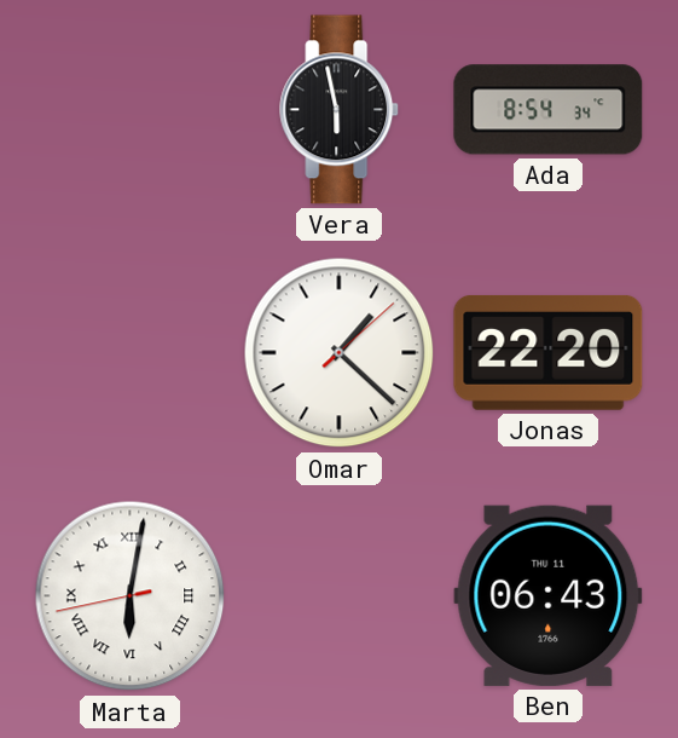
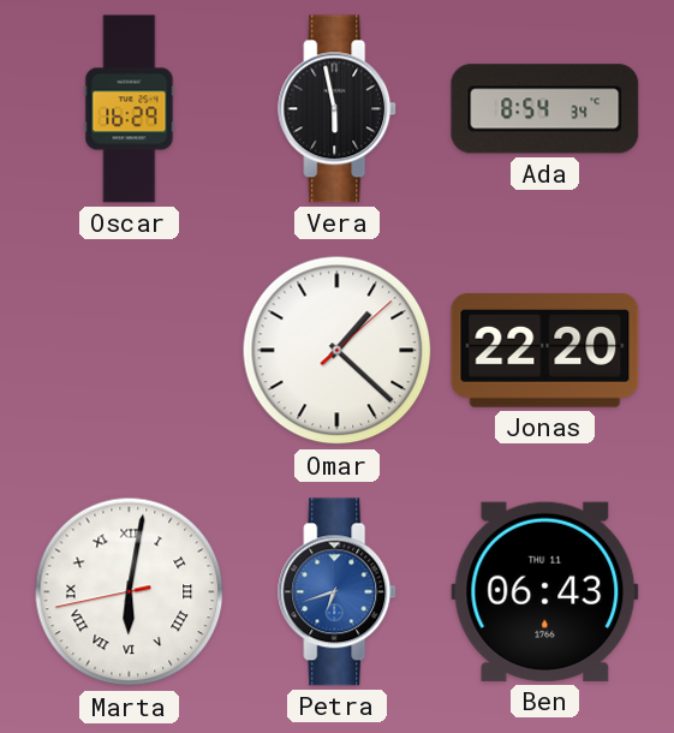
Oscar: none -> 16:29 (130, 109)
Petra: none -> 6:42 (338, 592)
